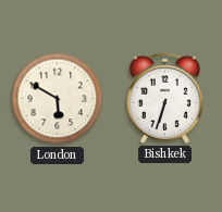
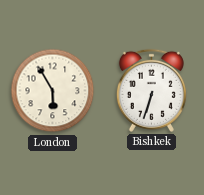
London: 5:50 -> 5:55 (53, 91)
